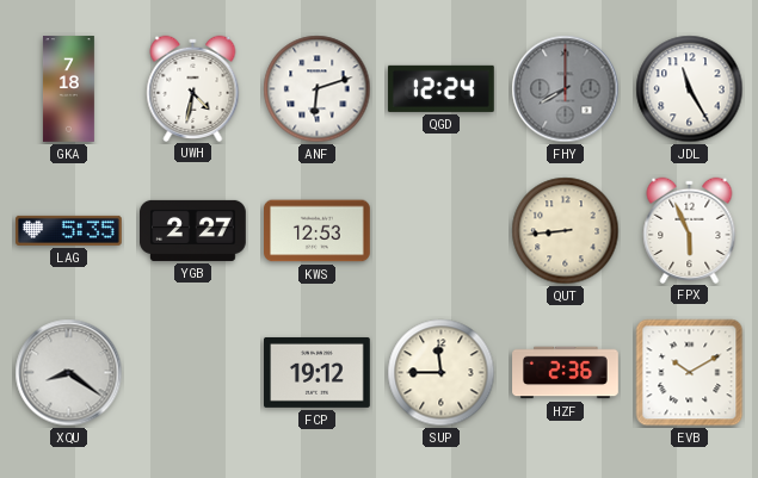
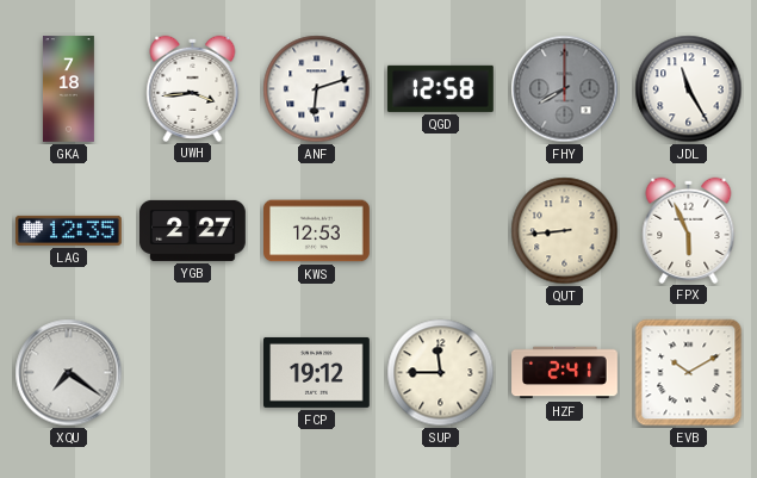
UWH: 4:32 -> 3:44 (193, 88)
QGD: 12:24 -> 12:58 (441, 88)
LAG: 5:35 -> 12:35 (69, 230)
XQU: 8:21 -> 7:21 (69, 373)
HZF: 2:36 -> 2:41 (565, 373)
